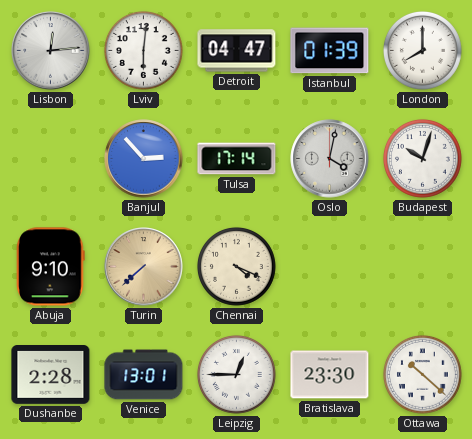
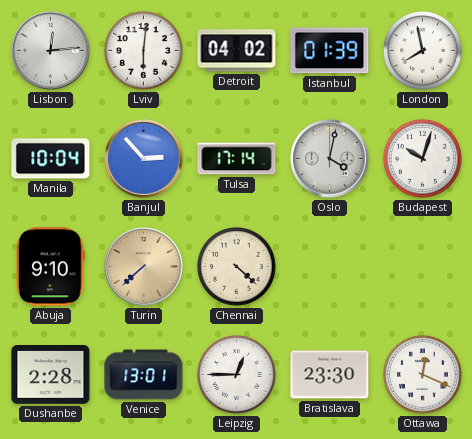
Detroit: 04:47 -> 04:02 (237, 51)
London: 8:00 -> 7:58 (423, 51)
Manila: none -> 10:04 (51, 159)
Chennai: 4:19 -> 4:22 (237, 267)
Ottawa: 10:22 -> 12:19 (423, 375)
